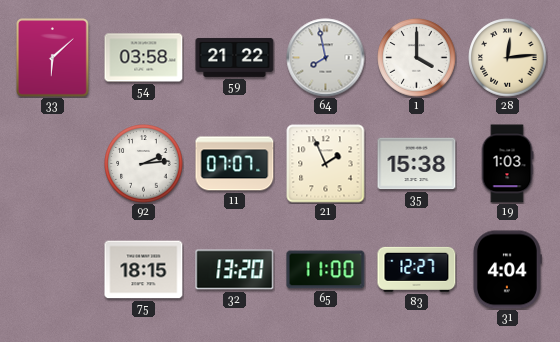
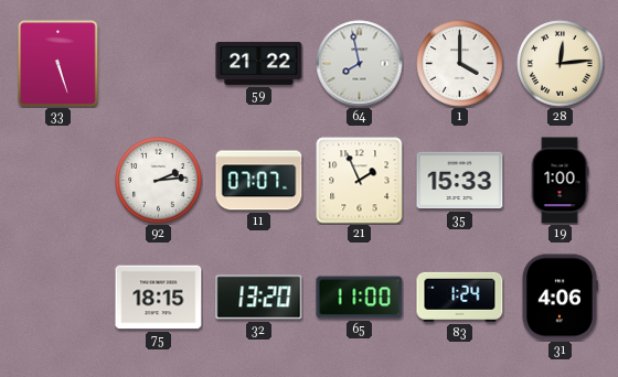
33: 6:08 -> 5:27 (58, 64)
54: 03:58 -> none (144, 58)
35: 15:38 -> 15:33 (460, 181)
19: 1:03 -> 1:00 (560, 181)
83: 12:27 -> 1:24 (460, 297)
31: 4:04 -> 4:06 (560, 298)
